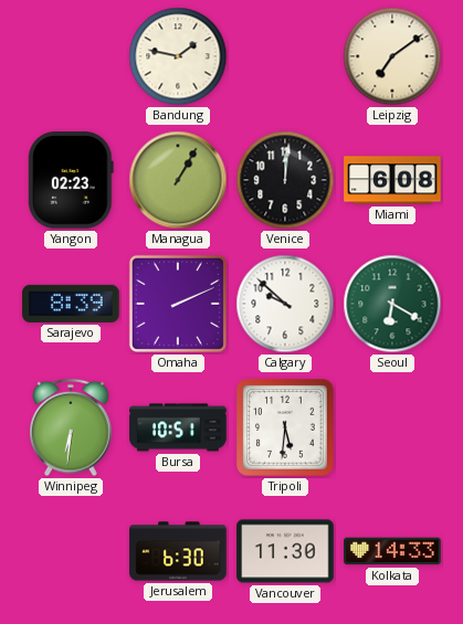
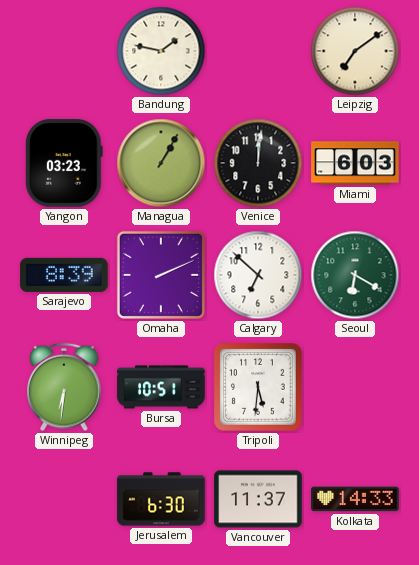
Yangon: 02:23 -> 03:23 (64, 163)
Miami: 6:08 -> 6:03 (355, 163)
Calgary: 9:52 -> 6:52 (258, 275)
Vancouver: 11:30 -> 11:37 (258, 499)
